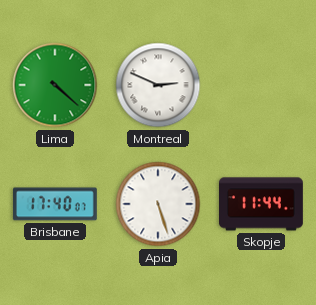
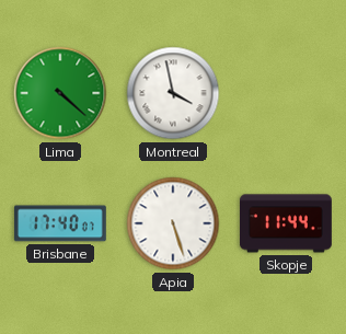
Montreal: 2:49 -> 3:58 (173, 93)
